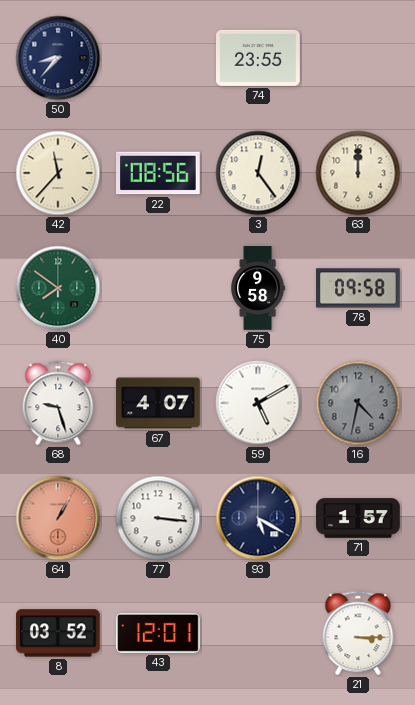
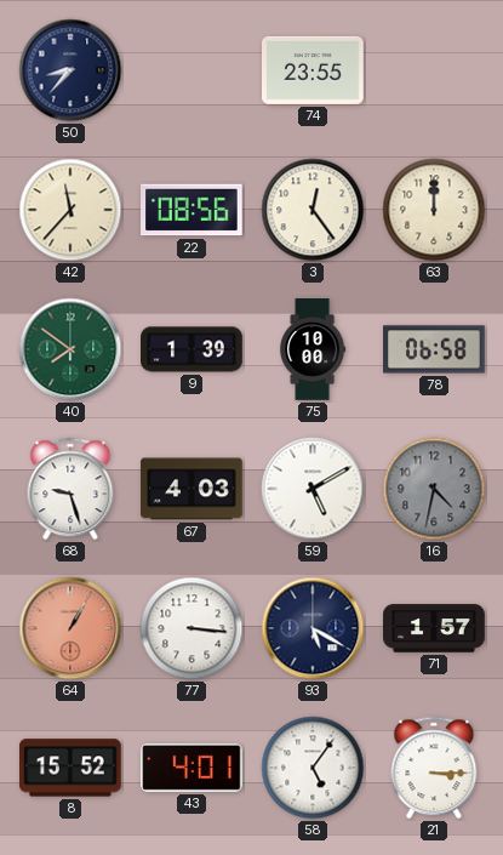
9: none -> 1:39 (192, 349)
75: 9:58 -> 10:00 (313, 349)
78: 09:58 -> 06:58 (434, 349)
67: 4:07 -> 4:03 (192, 489)
8: 03:52 -> 15:52 (72, 768)
43: 12:01 -> 4:01 (192, 769)
58: none -> 5:06 (313, 768)
